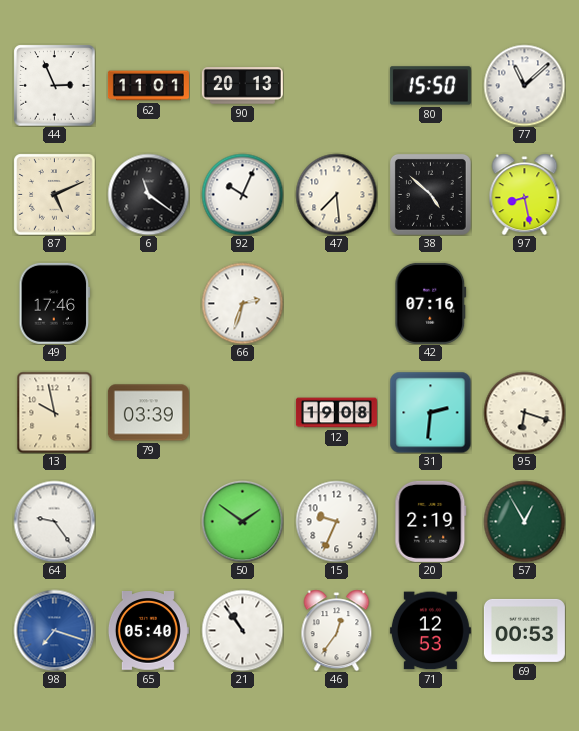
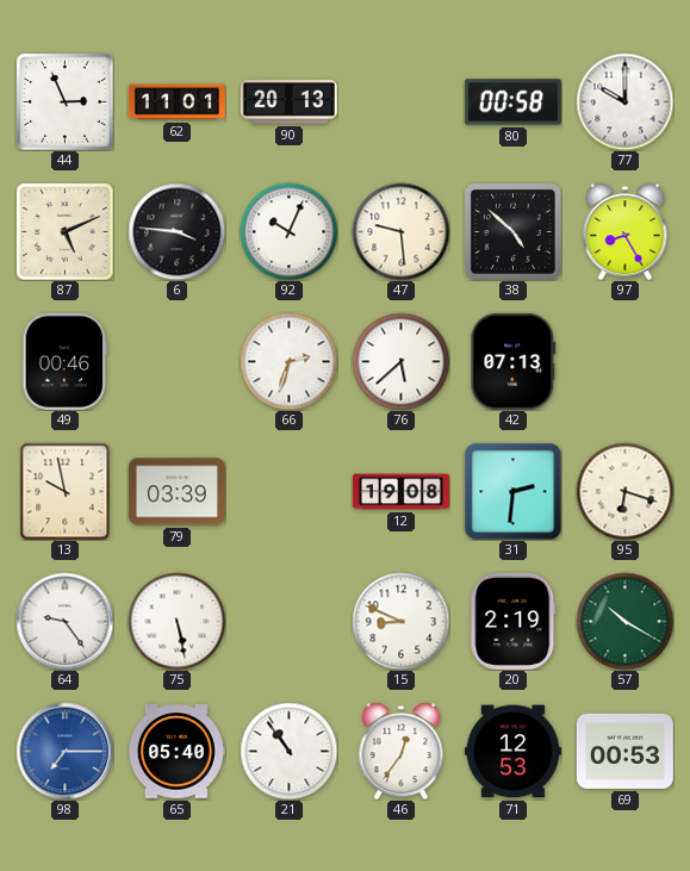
80: 15:50 -> 00:58 (512, 102)
77: 11:08 -> 10:00 (624, 101)
6: 11:21 -> 3:46 (176, 231)
47: 7:29 -> 9:29 (400, 231)
97: 8:28 -> 8:25 (626, 231)
49: 17:46 -> 00:46 (66, 361)
76: none -> 5:38 (400, 361)
42: 07:16 -> 07:13 (514, 361)
75: none -> 5:28 (176, 621)
50: 1:51 -> none (242, 521)
15: 9:34 -> 8:49 (400, 621)
57: 12:55 -> 10:20 (624, 621)
98: 7:18 -> 7:15 (64, 751)
